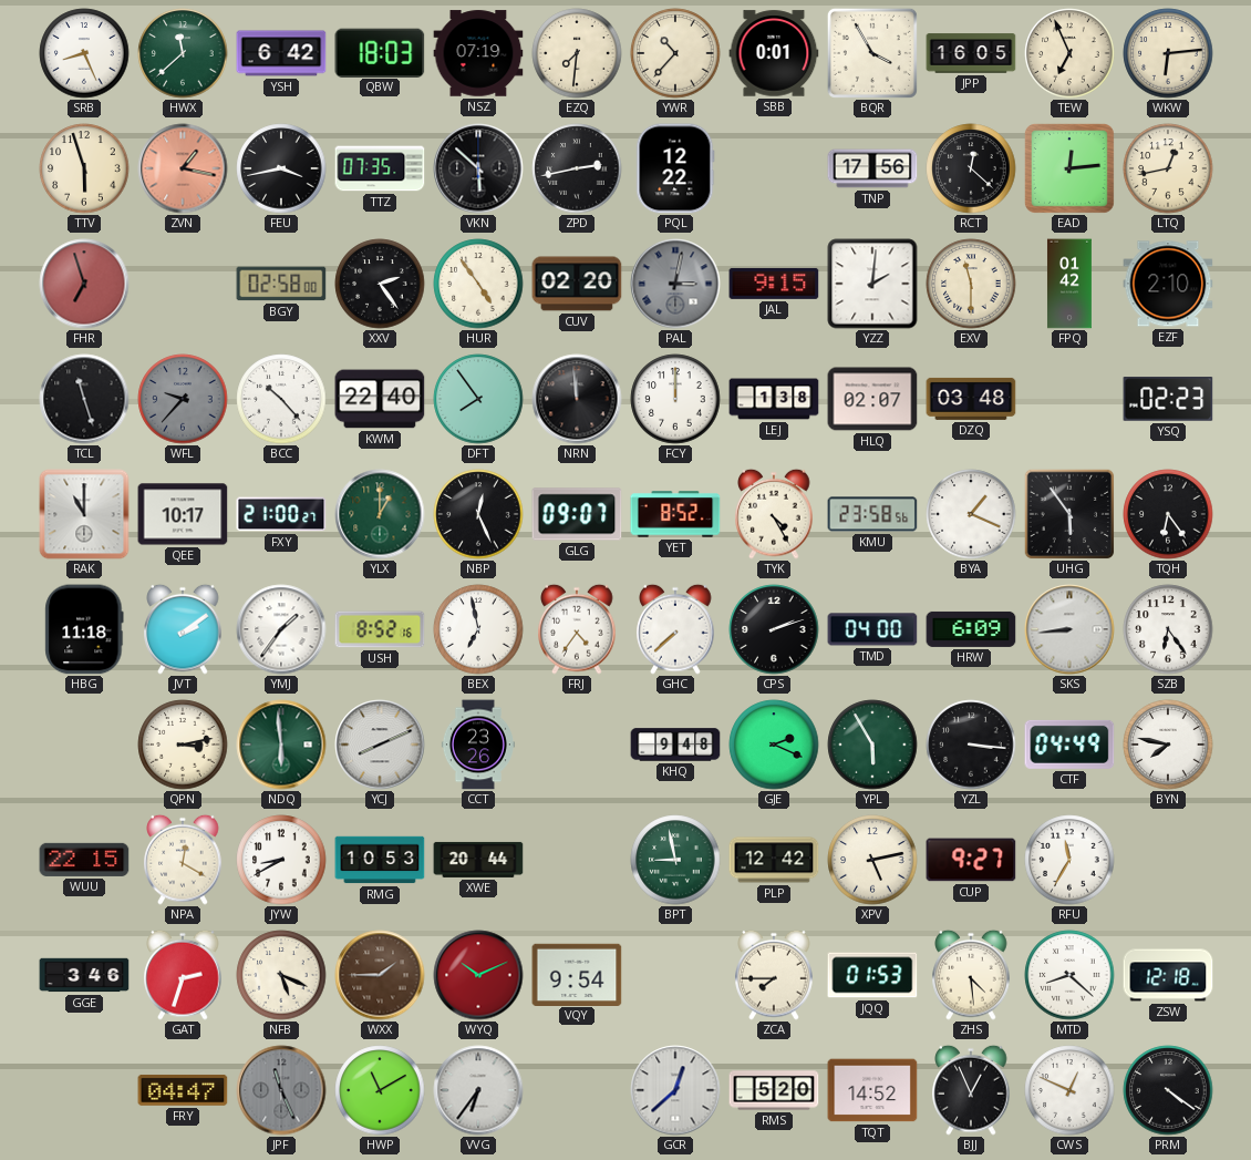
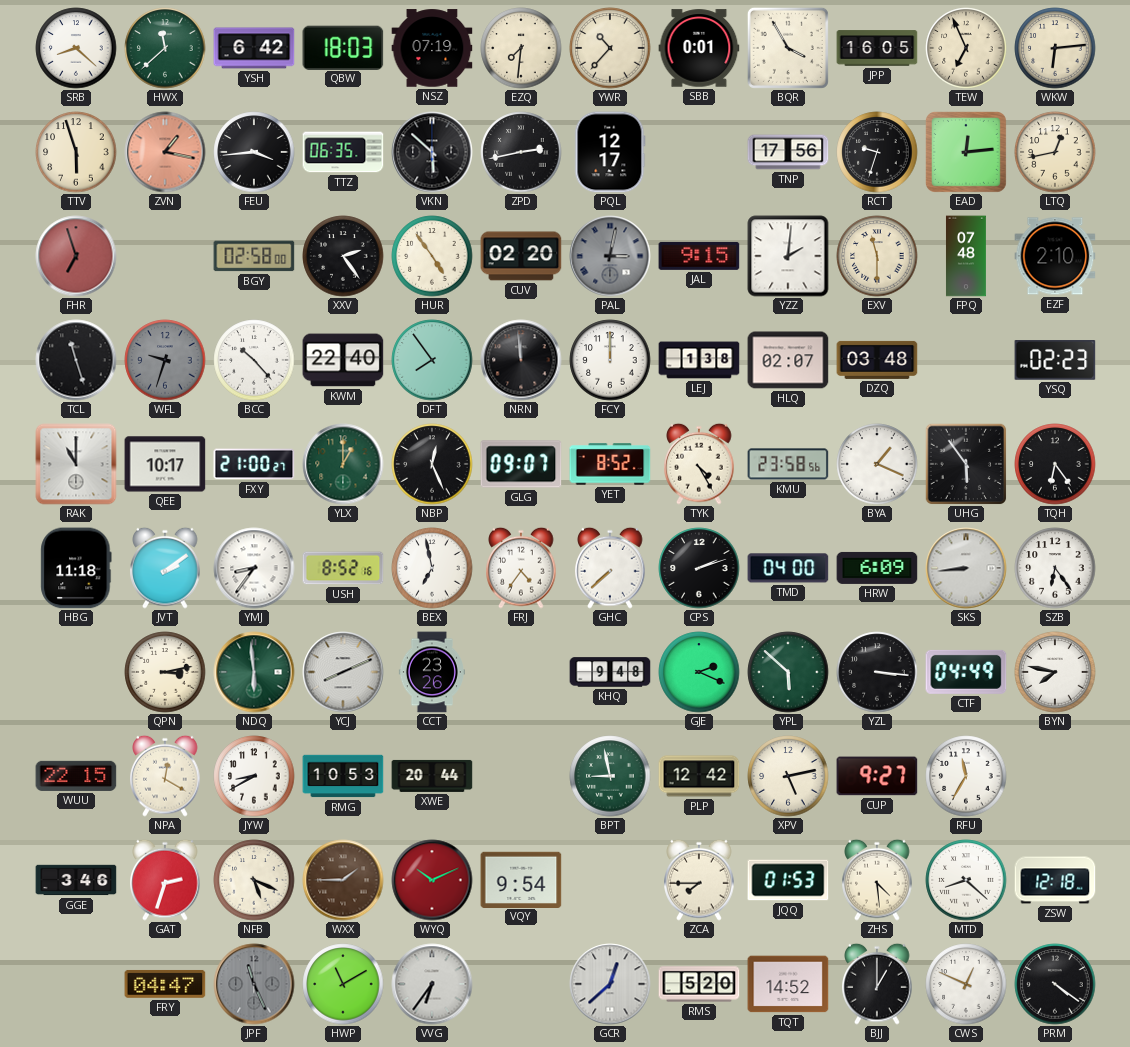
SRB: 8:26 -> 8:22 (76, 48)
FEU: 3:43 -> 3:44 (254, 152)
TTZ: 07:35 -> 06:35 (343, 152)
PQL: 12:22 -> 12:17 (610, 152)
RCT: 12:22 -> 9:33 (877, 152)
FPQ: 01:42 -> 07:48 (966, 256)
WFL: 9:37 -> 9:33 (165, 360)
YMJ: 1:36 -> 8:36 (254, 568)
YPL: 5:55 -> 5:52 (788, 672)
BJJ: 12:56 -> 1:00 (877, 984)
